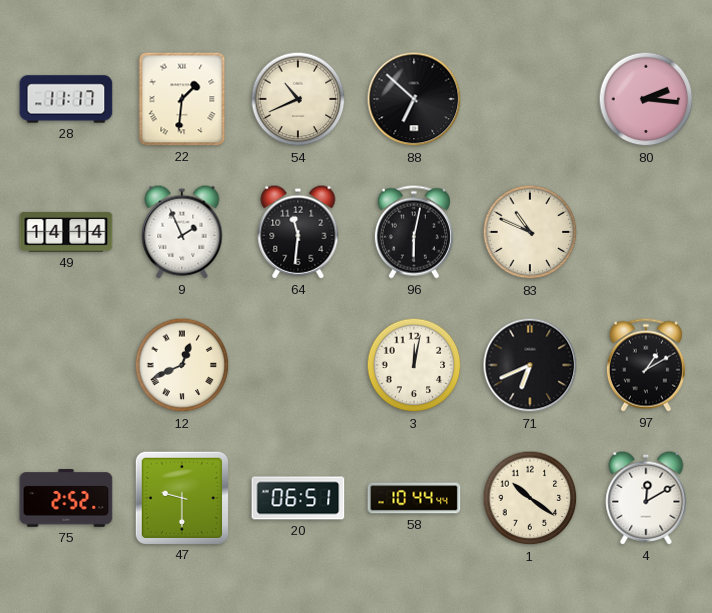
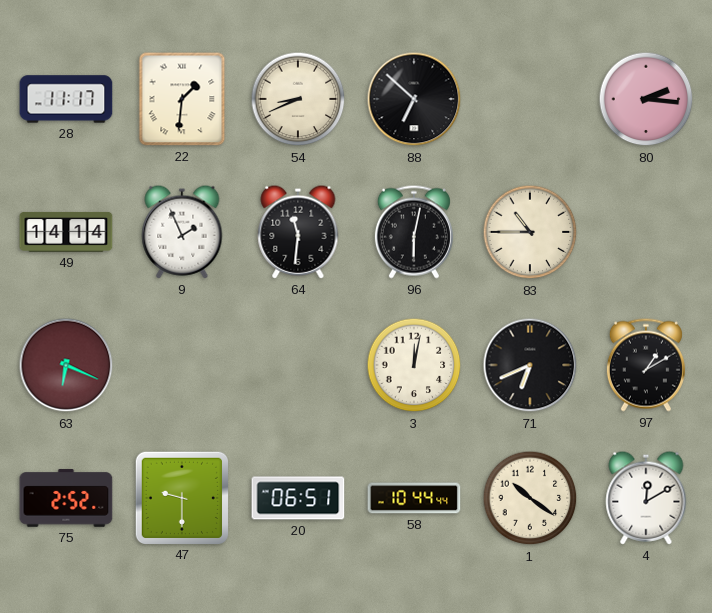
54: 10:41 -> 8:41 (298, 99)
83: 10:49 -> 10:45 (530, 232)
63: none -> 6:19 (66, 365)
12: 12:41 -> none (182, 365)
